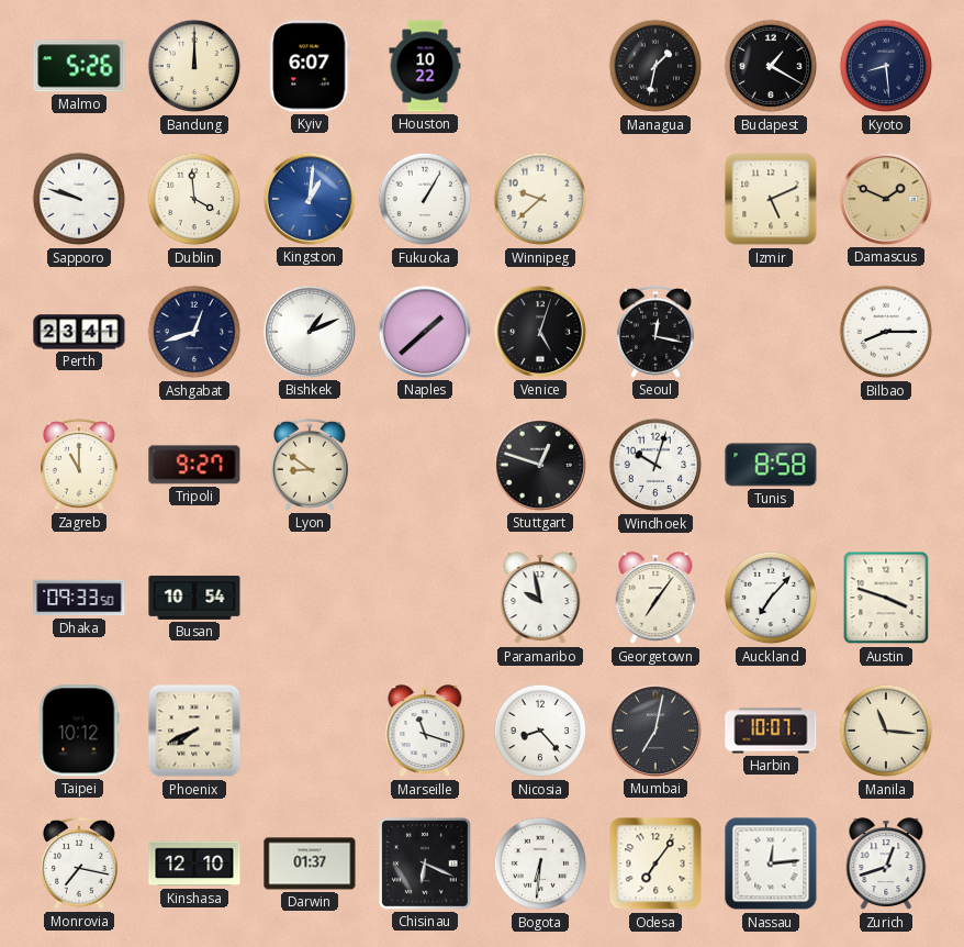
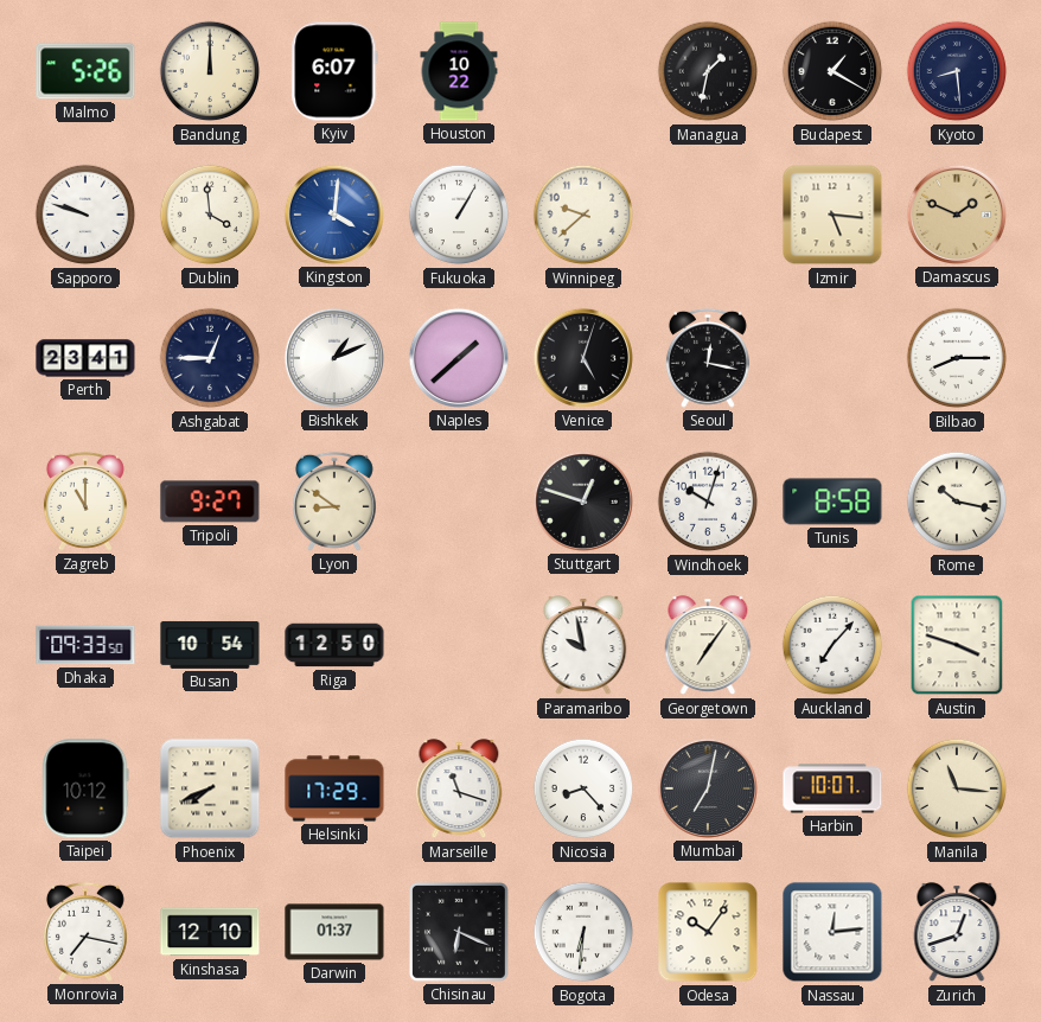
Kingston: 1:01 -> 4:01 (334, 215)
Izmir: 5:11 -> 5:16 (832, 215)
Ashgabat: 12:42 -> 12:45 (210, 358)
Rome: none -> 10:17 (957, 502)
Riga: none -> 12:50 (334, 645)
Helsinki: none -> 17:29 (334, 788)
Odesa: 7:06 -> 10:06 (708, 932)
